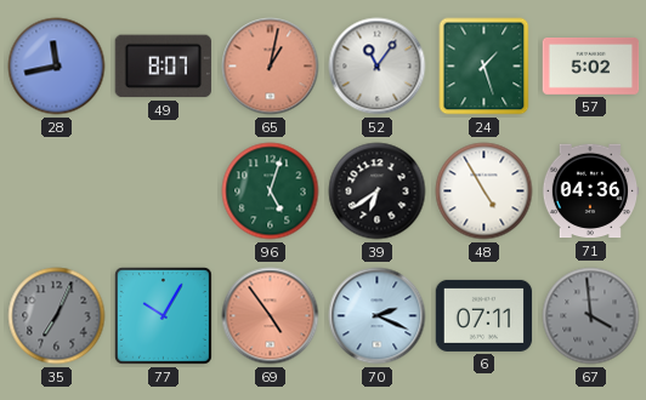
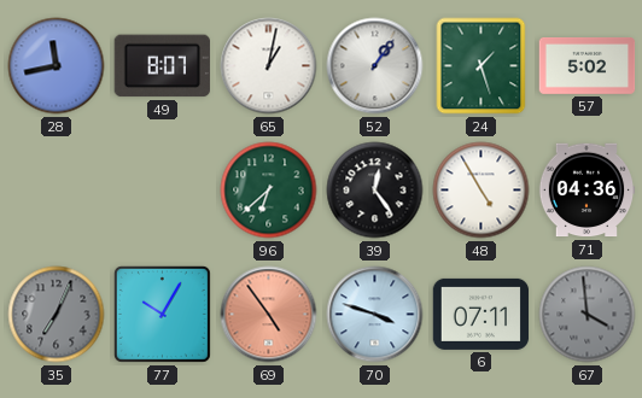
65 dial: salmon -> white (269, 66)
52: 11:06 -> 1:06 (375, 66)
96: 5:03 -> 6:38 (269, 191)
39: 6:39 -> 12:24 (375, 191)
70: 2:19 -> 3:48 (375, 315)
